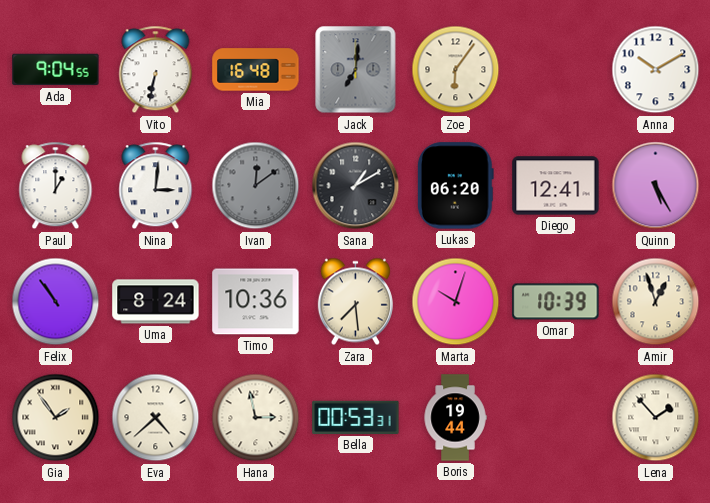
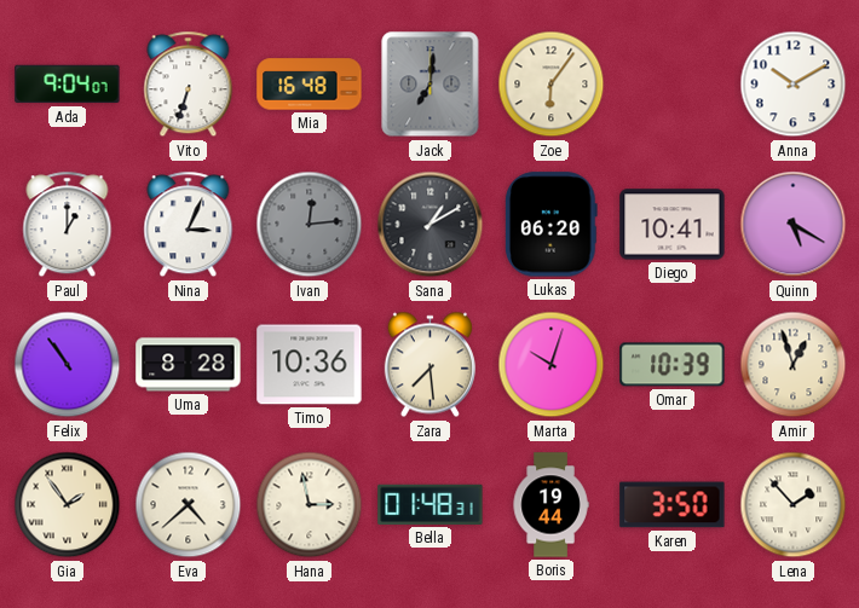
Ada: 9:04:55 -> 9:04:07 (68, 85)
Vito: 6:32 -> 6:33 (189, 85)
Nina: 3:01 -> 3:04 (189, 225)
Ivan: 12:09 -> 12:14 (310, 225)
Diego: 12:41 -> 10:41 (673, 225)
Quinn: 5:25 -> 5:20 (794, 225)
Uma: 8:24 -> 8:28 (189, 365)
Bella: 00:53 -> 01:48 (431, 504)
Karen: none -> 3:50 (673, 505)
